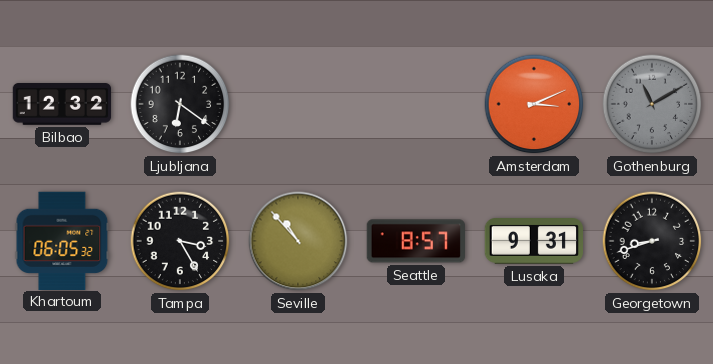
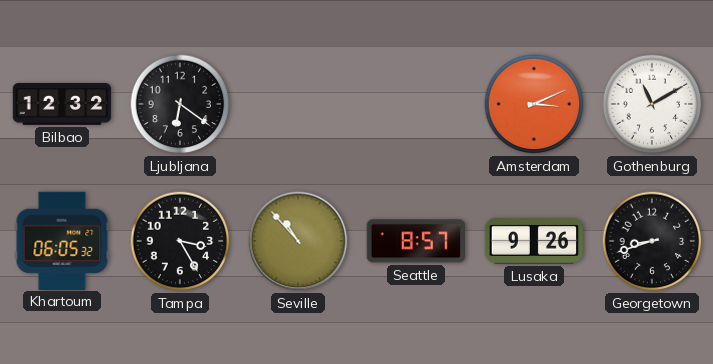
Gothenburg dial: grey -> white (652, 104)
Lusaka: 9:31 -> 9:26 (534, 242)
